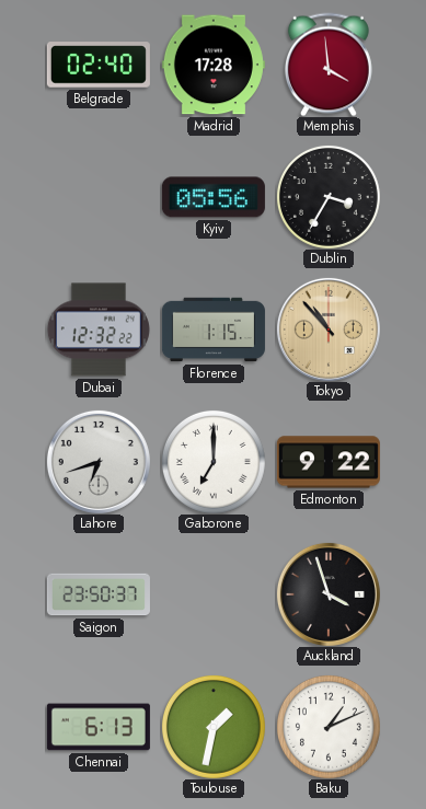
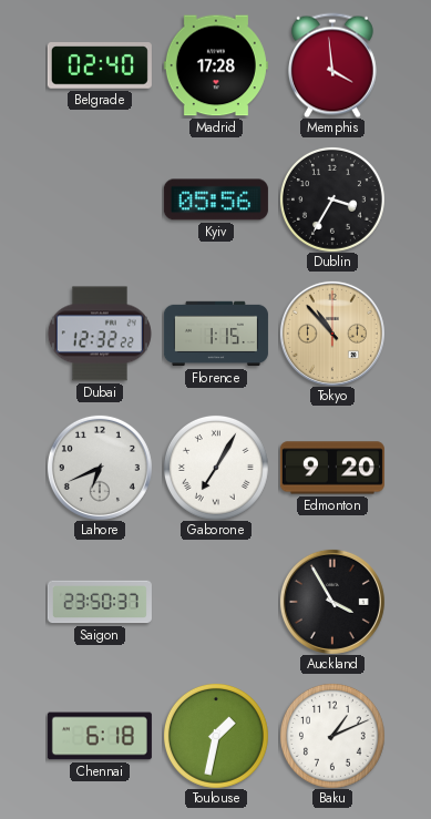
Lahore: 6:42 -> 6:41 (100, 468)
Gaborone: 7:00 -> 7:05 (216, 468)
Edmonton: 9:22 -> 9:20 (332, 468)
Auckland: 3:57 -> 3:55 (332, 602)
Chennai: 6:13 -> 6:18 (100, 736)
